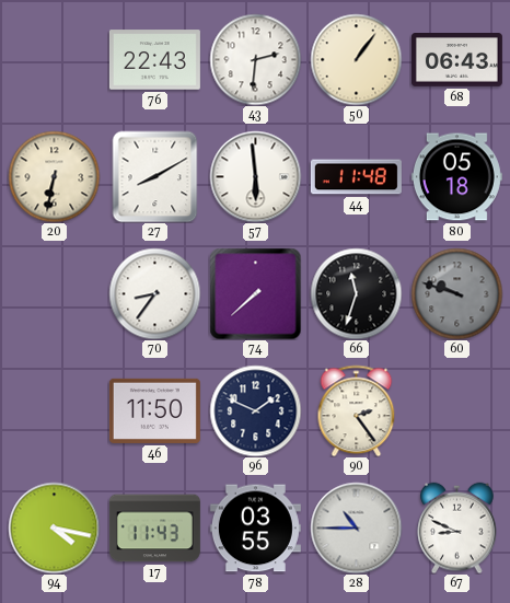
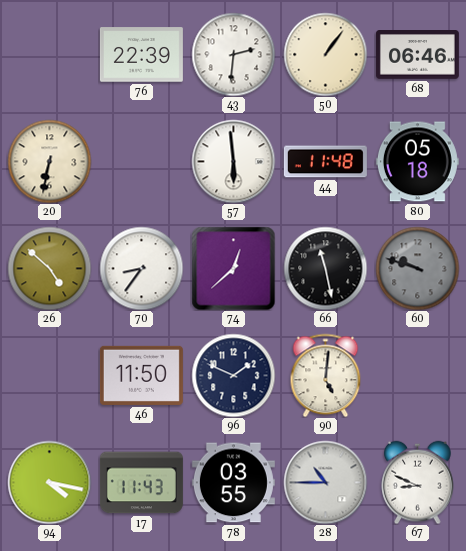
76: 22:43 -> 22:39 (141, 55)
68: 06:43 -> 06:46 (417, 55)
27: 8:10 -> none (155, 176)
26: none -> 4:52 (49, 268)
74: 7:38 -> 12:38 (233, 268)
66: 11:33 -> 11:28 (325, 268)
90: 2:24 -> 5:01 (326, 375)
